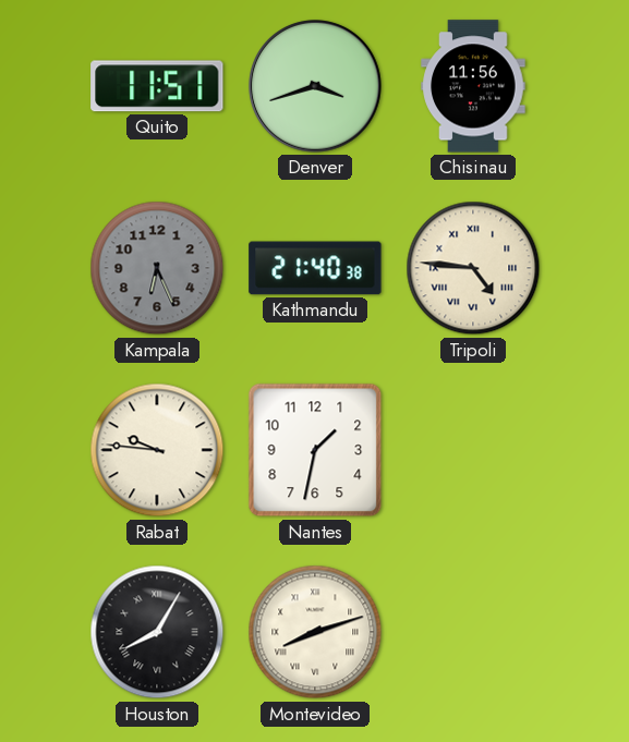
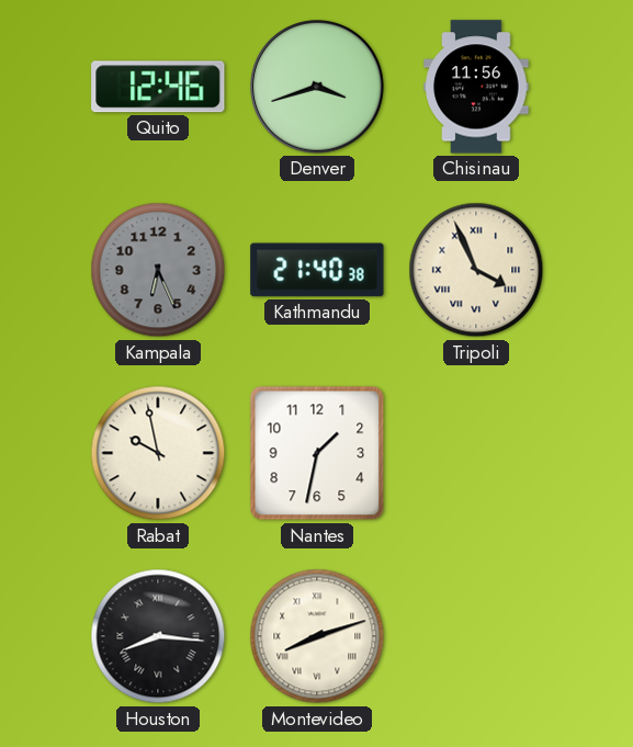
Quito: 11:51 -> 12:46 (158, 87)
Tripoli: 4:46 -> 3:56 (476, 270)
Rabat: 9:46 -> 9:58 (158, 453)
Houston: 8:05 -> 8:16 (158, 636)
